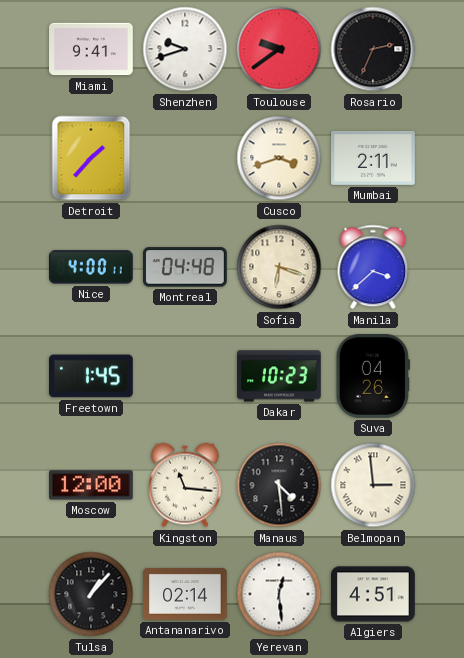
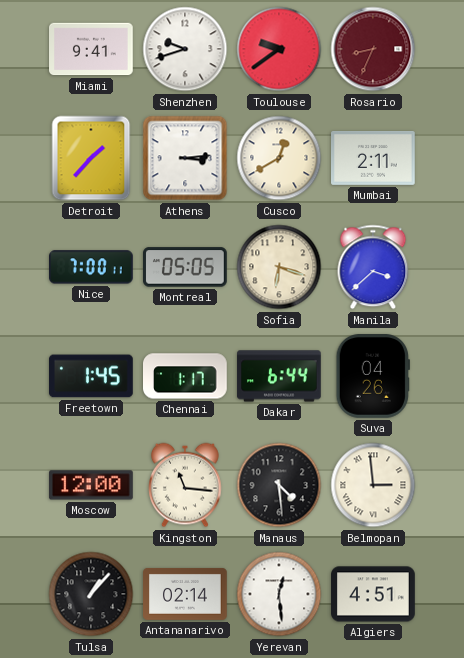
Rosario: 2:34 -> 8:34 (373, 49)
Rosario dial: black -> burgundy (373, 49)
Athens: none -> 3:14 (185, 158)
Cusco: 3:42 -> 12:40 (279, 158)
Nice: 4:00 -> 7:00 (92, 267)
Montreal: 04:48 -> 05:05 (186, 267)
Chennai: none -> 1:17 (185, 376)
Dakar: 10:23 -> 6:44 (279, 376)
